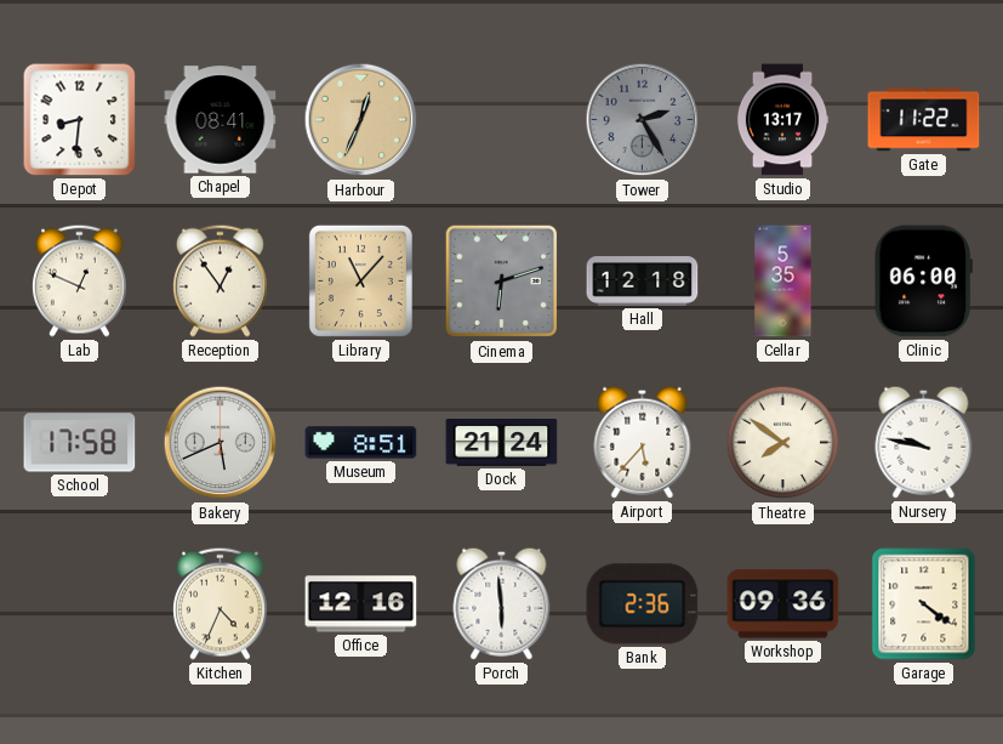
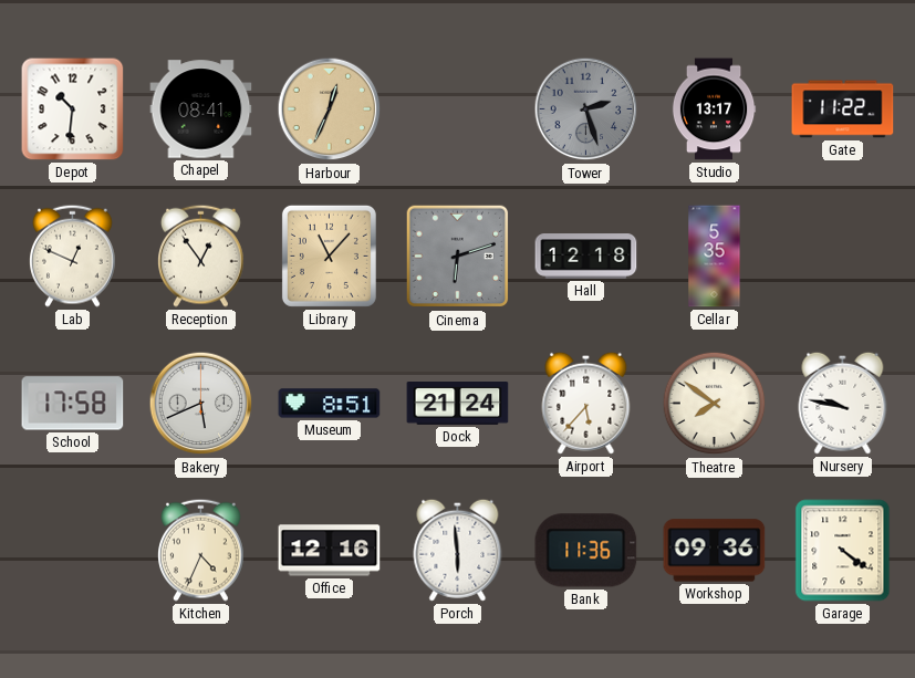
Depot: 8:31 -> 10:31 (73, 109)
Tower: 2:25 -> 2:27 (586, 109)
Clinic: 06:00 -> none (923, 282)
Bank: 2:36 -> 11:36 (586, 551)
